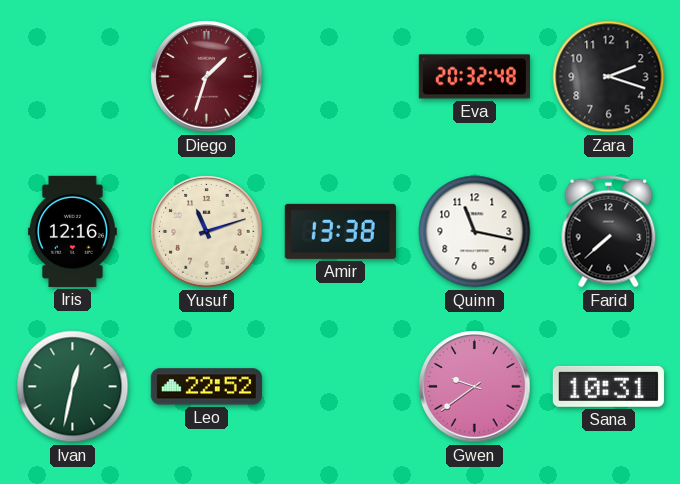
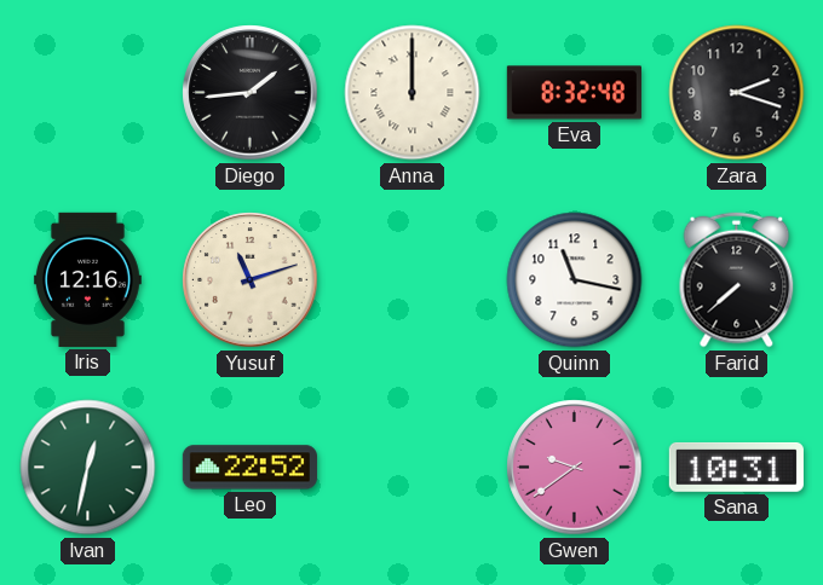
Diego: 1:33 -> 1:44 (251, 93)
Diego dial: burgundy -> black (251, 93)
Anna: none -> 12:00 (413, 93)
Eva: 20:32 -> 8:32 (574, 93)
Amir: 13:38 -> none (340, 231)
